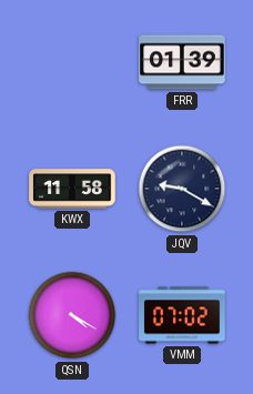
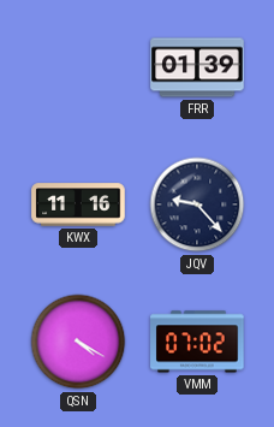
KWX: 11:58 -> 11:16 (78, 204)
JQV: 9:20 -> 9:23 (197, 204)
